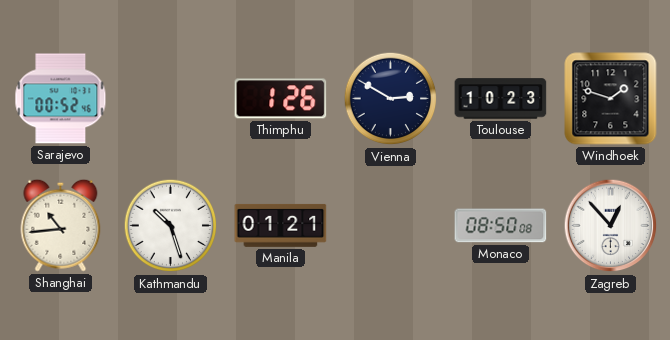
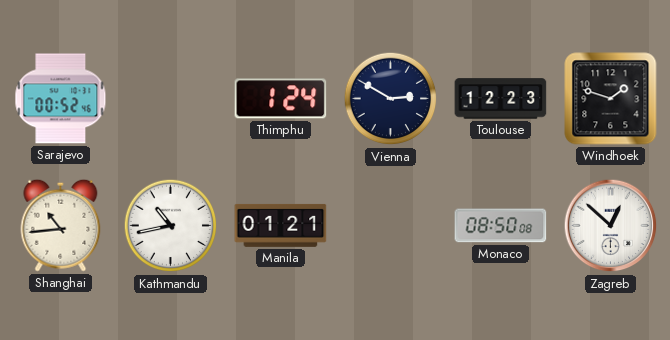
Thimphu: 1:26 -> 1:24 (281, 99)
Toulouse: 10:23 -> 12:23 (501, 99)
Kathmandu: 10:27 -> 10:43 (171, 226)
Zagreb: 12:53 -> 12:52 (611, 226)
